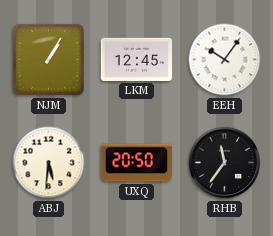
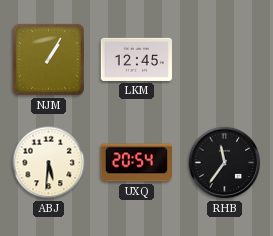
EEH: 10:06 -> none (225, 60)
UXQ: 20:50 -> 20:54 (136, 163)
